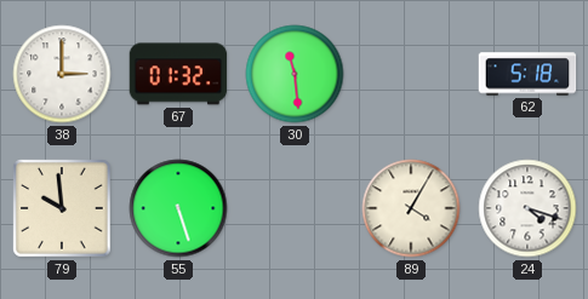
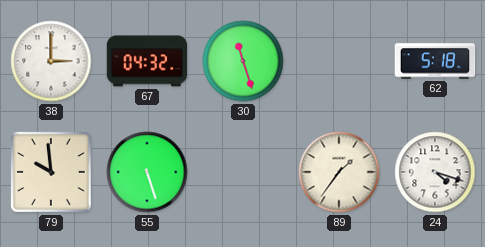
67: 01:32 -> 04:32 (147, 61)
30: 11:29 -> 11:27 (243, 61)
89: 4:05 -> 1:36 (339, 172)
